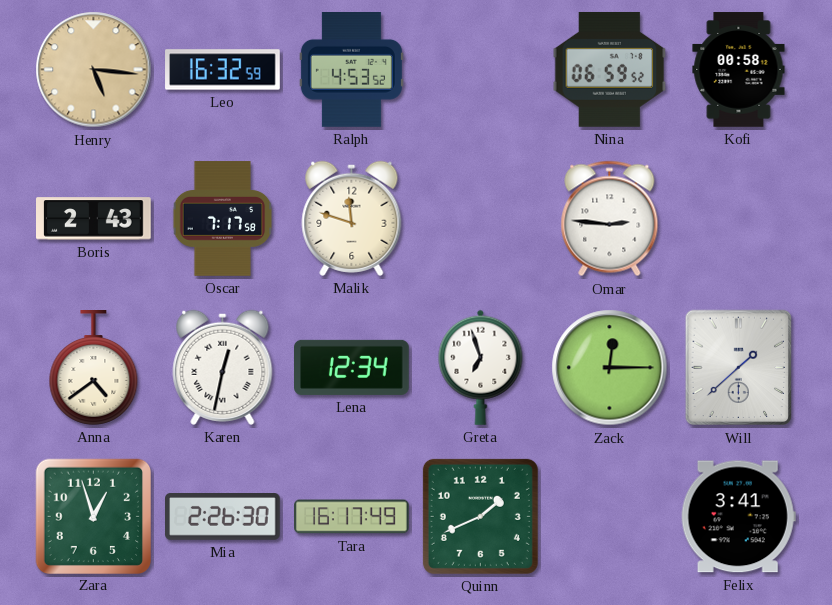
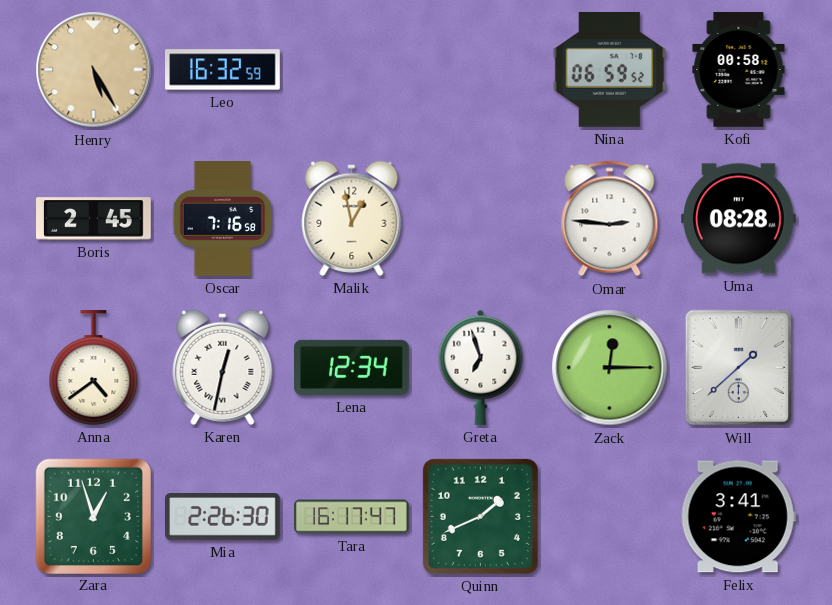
Henry: 5:16 -> 5:25 (94, 70)
Ralph: 4:53 -> none (351, 70)
Boris: 2:43 -> 2:45 (94, 219)
Oscar: 7:17 -> 7:16 (223, 219)
Malik: 11:48 -> 12:58 (352, 218)
Uma: none -> 08:28 (738, 219)
Tara: 16:17:49 -> 16:17:47 (352, 517)
